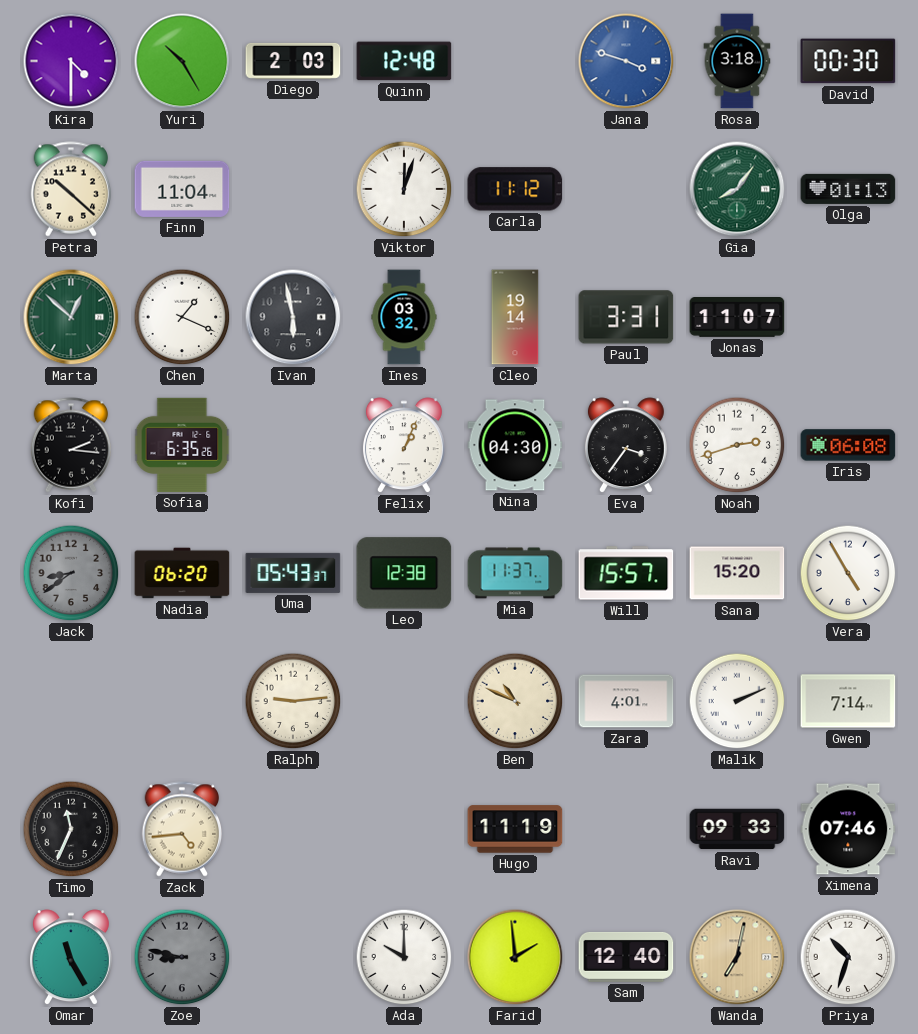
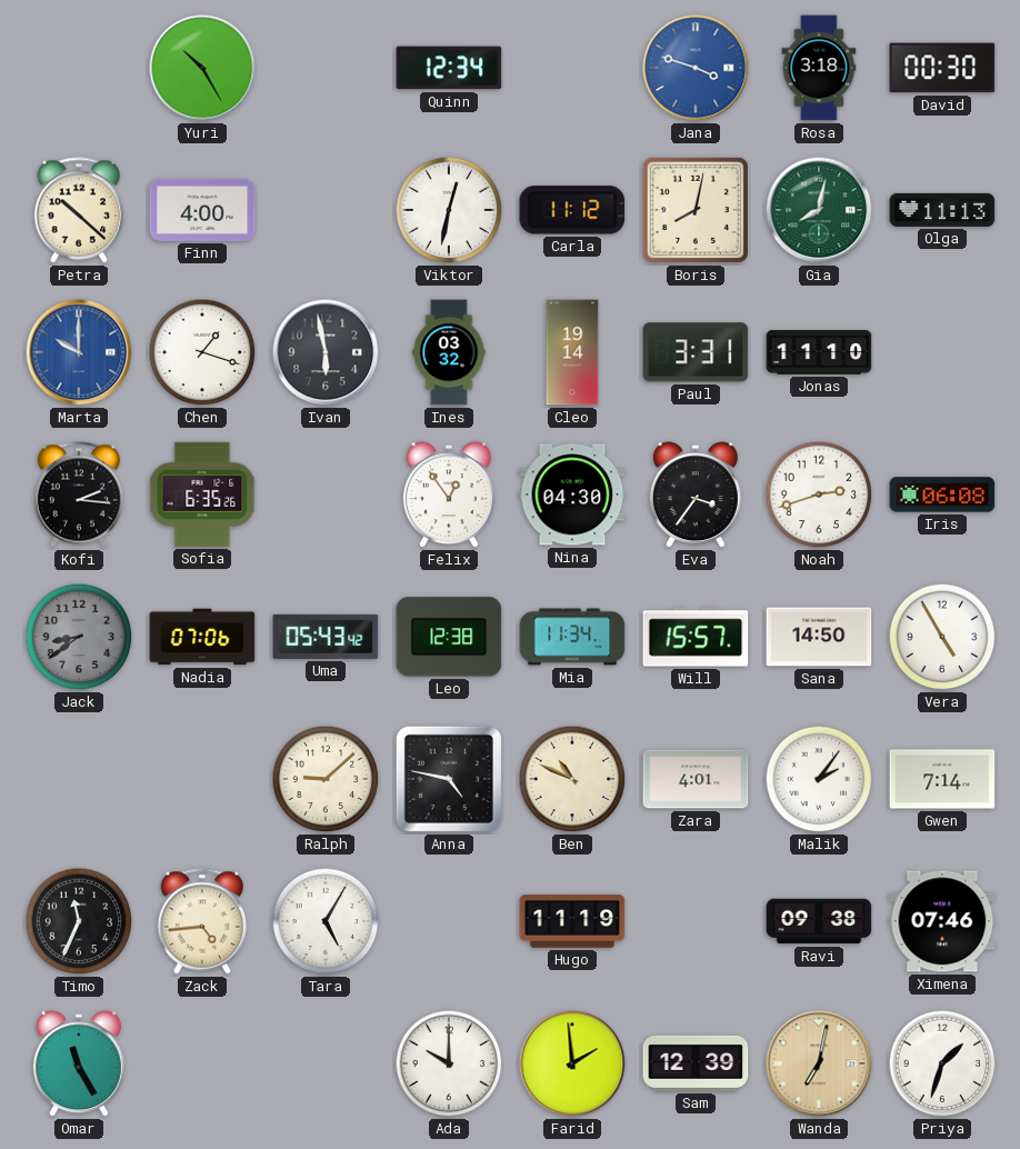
Kira: 4:30 -> none (71, 61)
Diego: 2:03 -> none (293, 61)
Quinn: 12:48 -> 12:34 (449, 68)
Finn: 11:04 -> 4:00 (202, 210)
Viktor: 12:03 -> 12:32 (449, 210)
Boris: none -> 8:02 (696, 210)
Gia: 8:06 -> 8:02 (819, 210)
Olga: 01:13 -> 11:13 (942, 210)
Marta: 12:52 -> 10:00 (79, 352)
Marta dial: green -> blue (79, 352)
Chen: 1:19 -> 1:18 (202, 352)
Jonas: 11:07 -> 11:10 (819, 353)
Felix: 1:04 -> 12:54 (449, 496)
Nadia: 06:20 -> 07:06 (202, 637)
Uma: 05:43:37 -> 05:43:42 (326, 637)
Mia: 11:37 -> 11:34 (572, 637)
Sana: 15:20 -> 14:50 (819, 637)
Ralph: 9:14 -> 9:08 (326, 779)
Anna: none -> 4:47 (449, 779)
Malik: 2:11 -> 2:06 (819, 779)
Tara: none -> 5:05 (326, 921)
Ravi: 09:33 -> 09:38 (819, 921)
Zoe: 8:47 -> none (182, 957)
Sam: 12:40 -> 12:39 (696, 1063)
Priya: 10:33 -> 1:33 (942, 1063)
